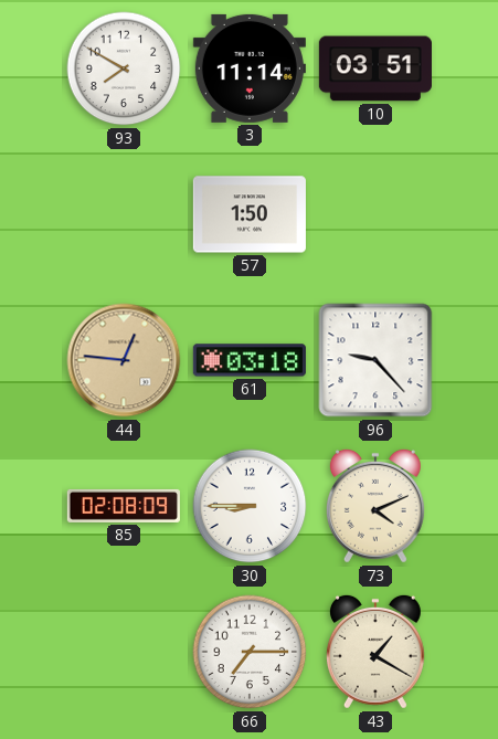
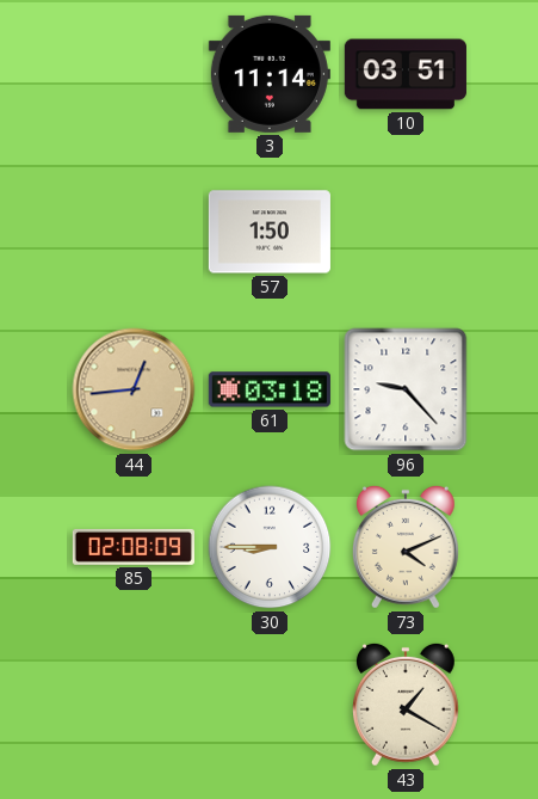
93: 7:50 -> none (124, 68)
44: 12:46 -> 12:44 (134, 389)
66: 7:15 -> none (250, 652)
